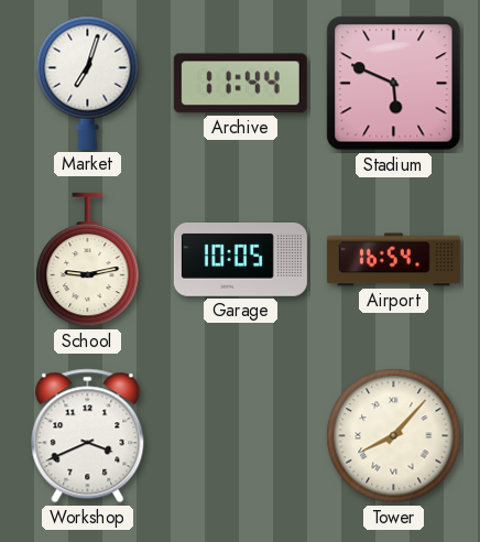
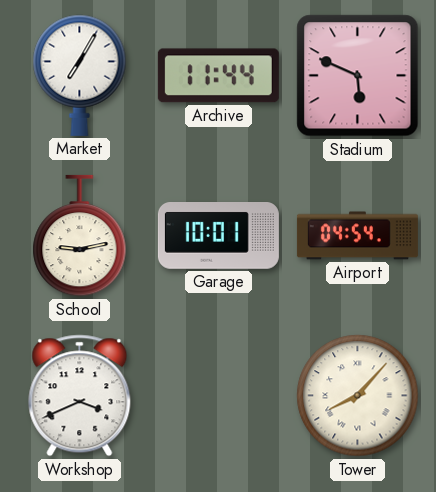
Market: 7:03 -> 7:05 (80, 75)
Garage: 10:05 -> 10:01 (218, 236)
Airport: 16:54 -> 04:54 (357, 236)
